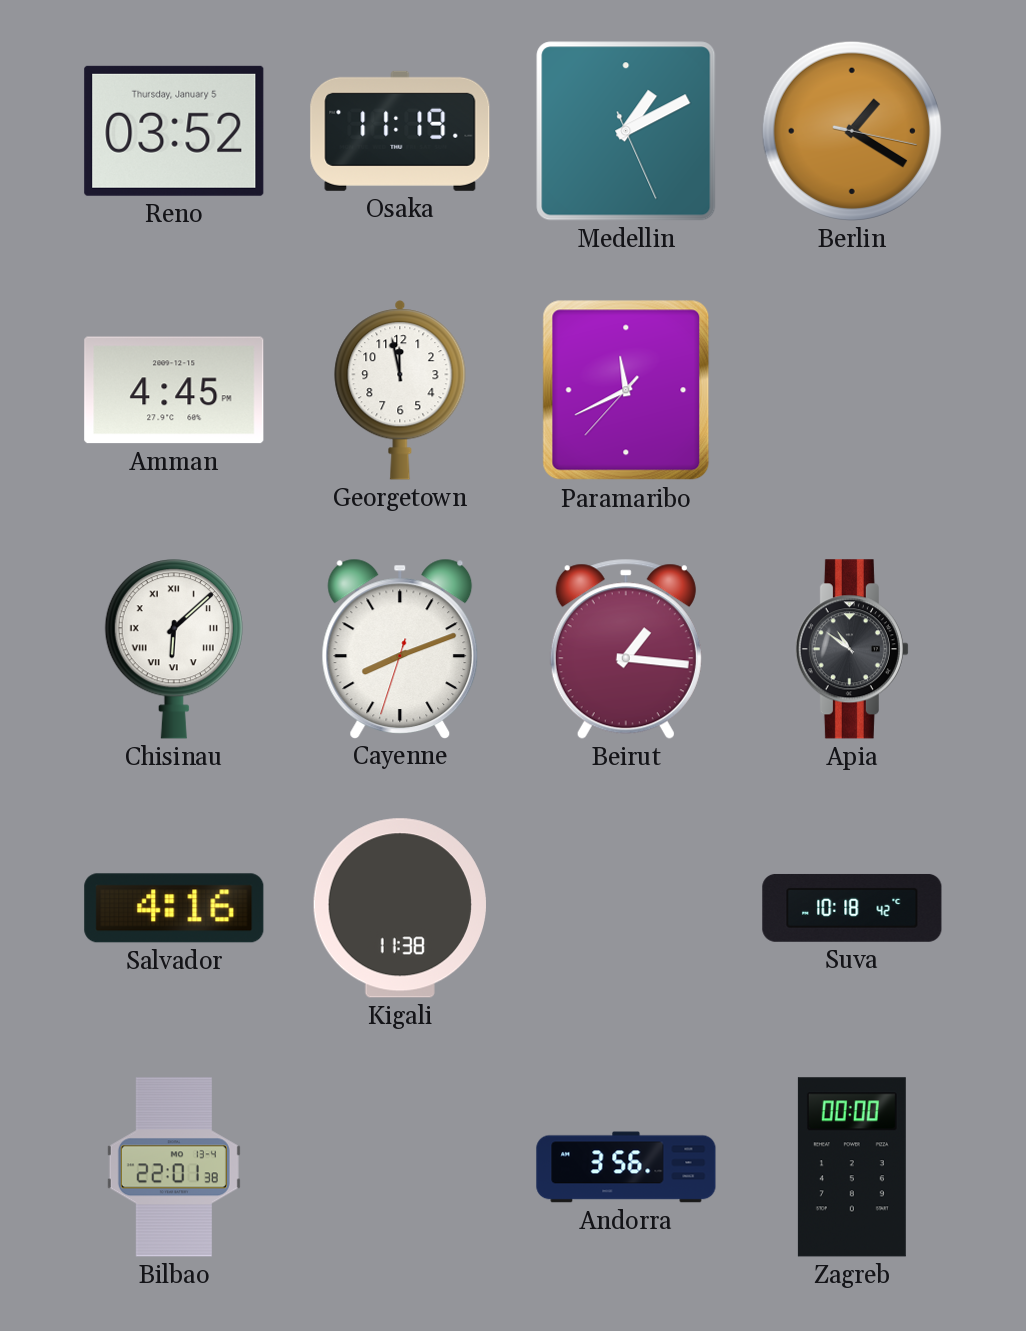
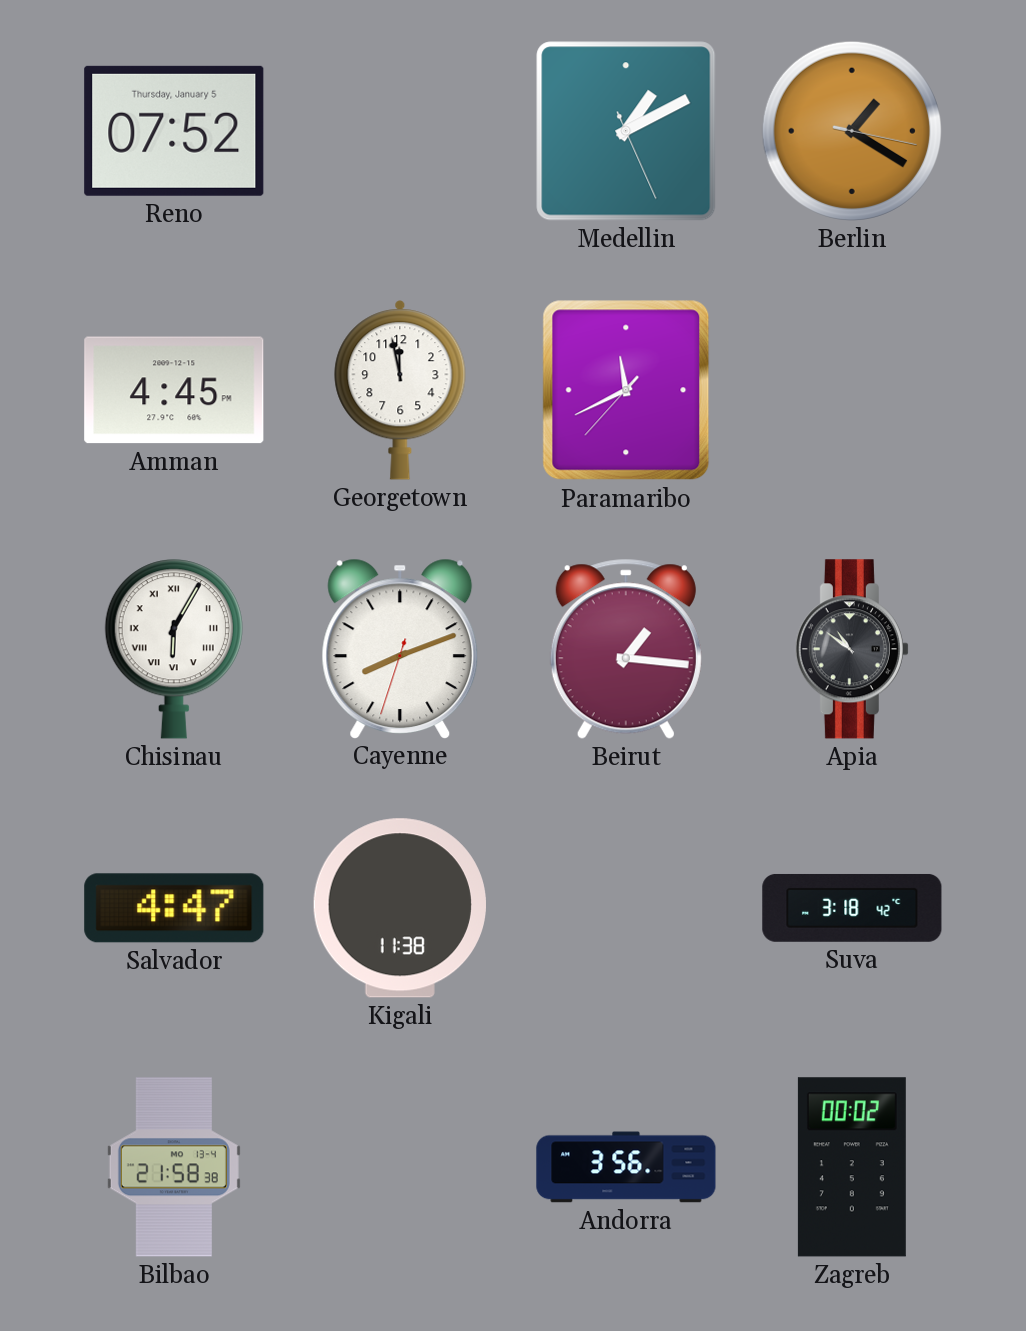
Reno: 03:52 -> 07:52 (174, 131)
Osaka: 11:19 -> none (400, 131)
Chisinau: 6:08 -> 6:05 (174, 649)
Salvador: 4:16 -> 4:47 (174, 908)
Suva: 10:18 -> 3:18 (852, 908)
Bilbao: 22:01 -> 21:58 (174, 1167)
Zagreb: 00:00 -> 00:02 (852, 1167)
